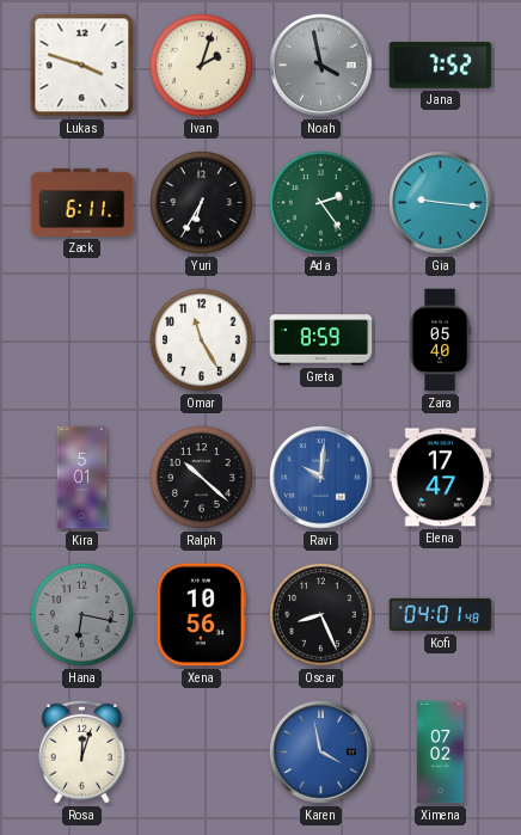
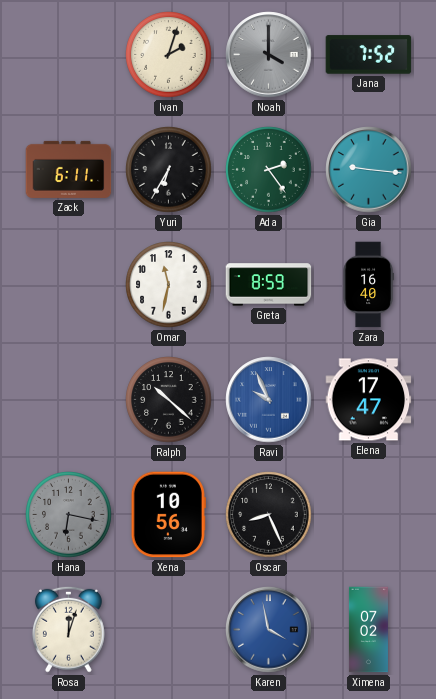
Lukas: 3:48 -> none (82, 66)
Noah: 3:58 -> 4:00 (269, 55)
Omar: 11:25 -> 11:32 (169, 285)
Zara: 05:40 -> 16:40 (368, 285)
Kira: 5:01 -> none (82, 478)
Ravi: 10:01 -> 9:56 (269, 400)
Kofi: 04:01 -> none (441, 615)
